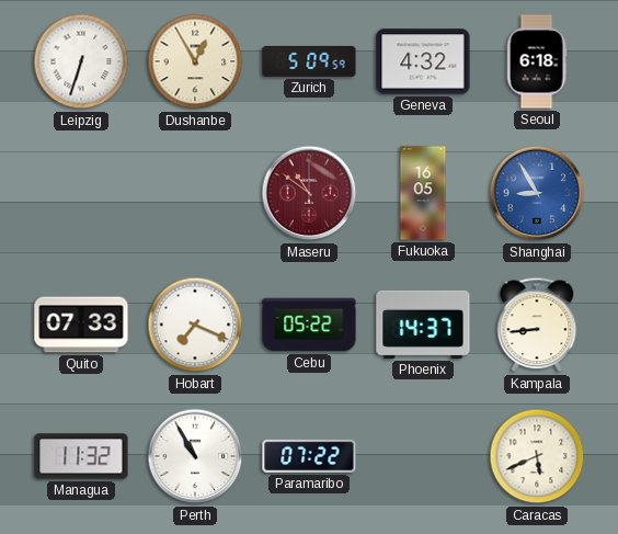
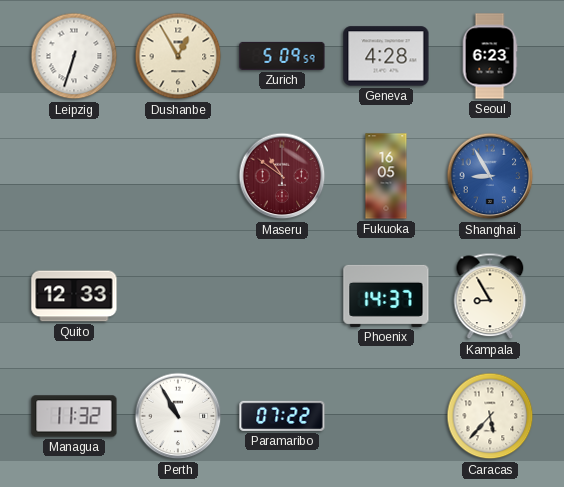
Geneva: 4:32 -> 4:28 (386, 56)
Seoul: 6:18 -> 6:23 (490, 56)
Quito: 07:33 -> 12:33 (74, 296)
Hobart: 7:19 -> none (195, 325)
Cebu: 05:22 -> none (309, 325)
Kampala: 8:44 -> 8:55 (490, 296)
Caracas: 5:41 -> 5:37 (490, 416)
